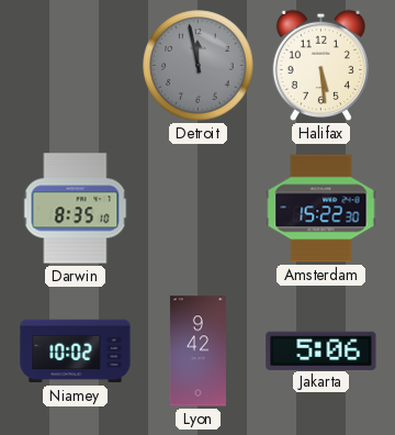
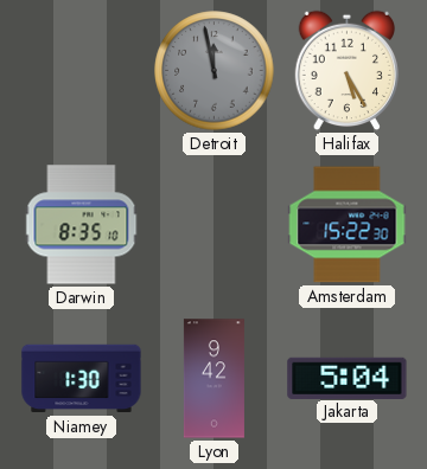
Halifax: 5:29 -> 5:25 (346, 71)
Niamey: 10:02 -> 1:30 (82, 379)
Jakarta: 5:06 -> 5:04 (348, 378)
